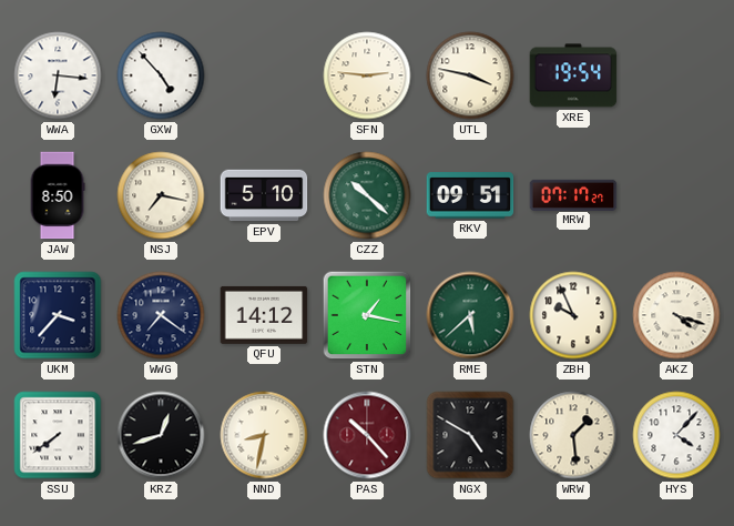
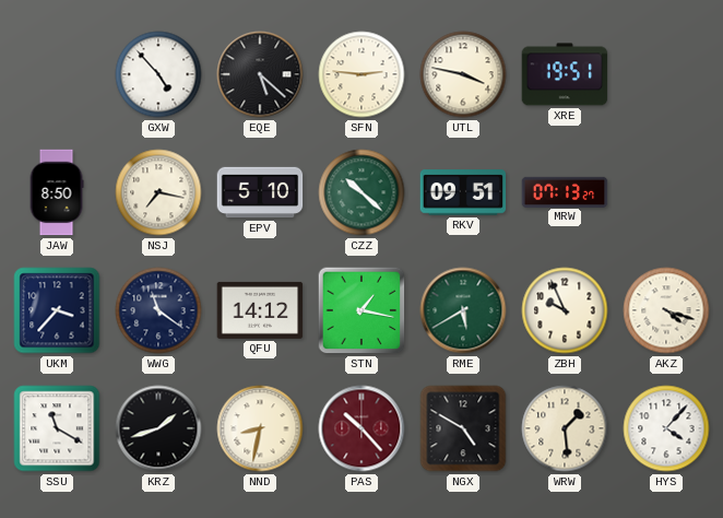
WWA: 6:16 -> none (58, 75)
EQE: none -> 5:22 (260, 74)
XRE: 19:54 -> 19:51 (565, 74)
MRW: 07:17 -> 07:13 (565, 191)
WWG: 7:21 -> 11:21 (158, 310)
RME: 5:38 -> 5:40 (463, 310)
SSU: 7:39 -> 11:20 (57, 428)
KRZ: 12:42 -> 1:42 (158, 428)
